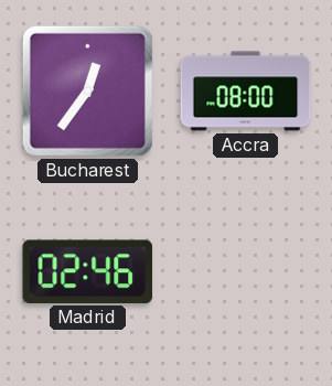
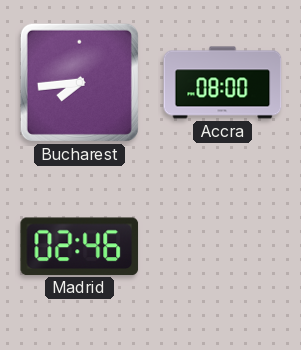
Bucharest: 12:36 -> 7:44 (79, 82)
